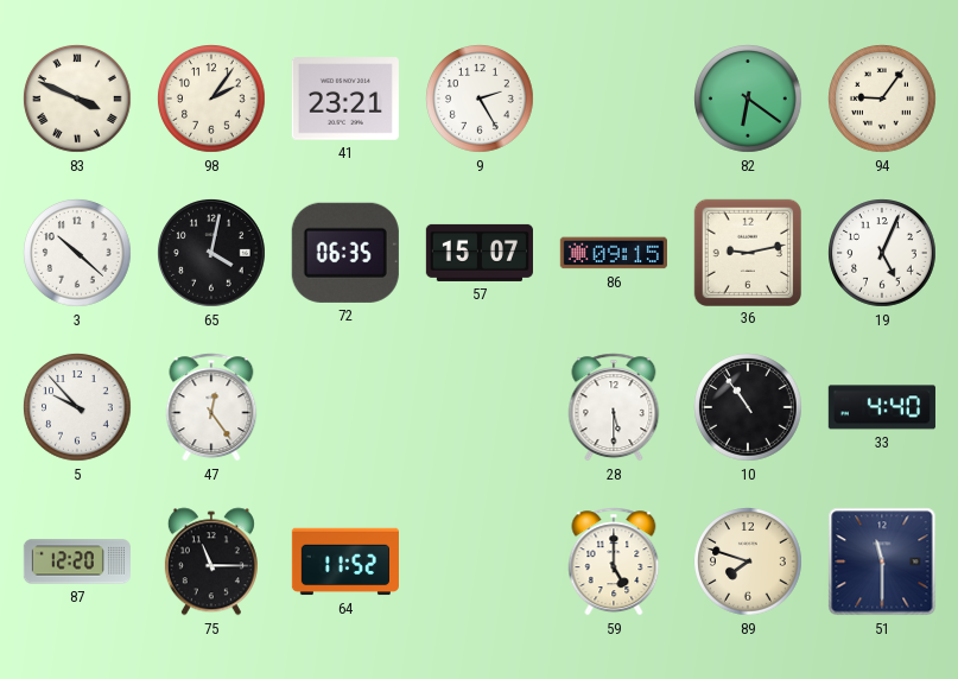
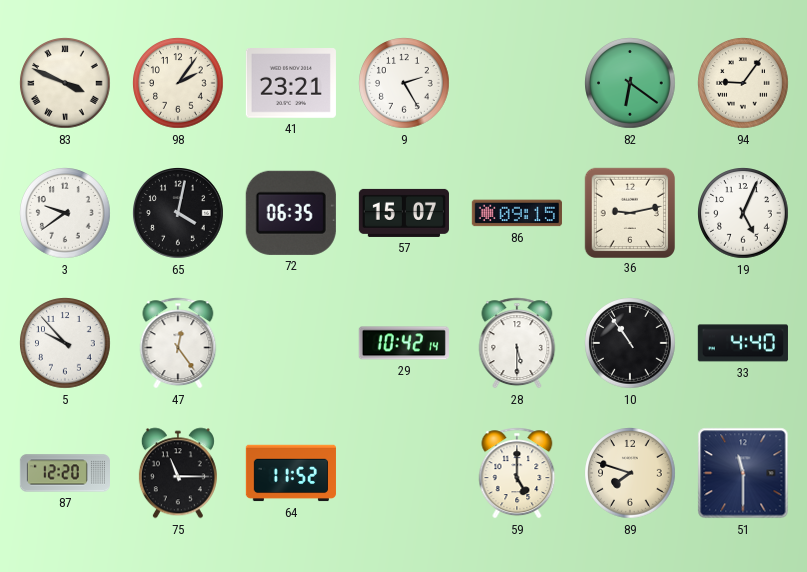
3: 10:22 -> 9:39 (65, 213)
29: none -> 10:42 (404, 343)
